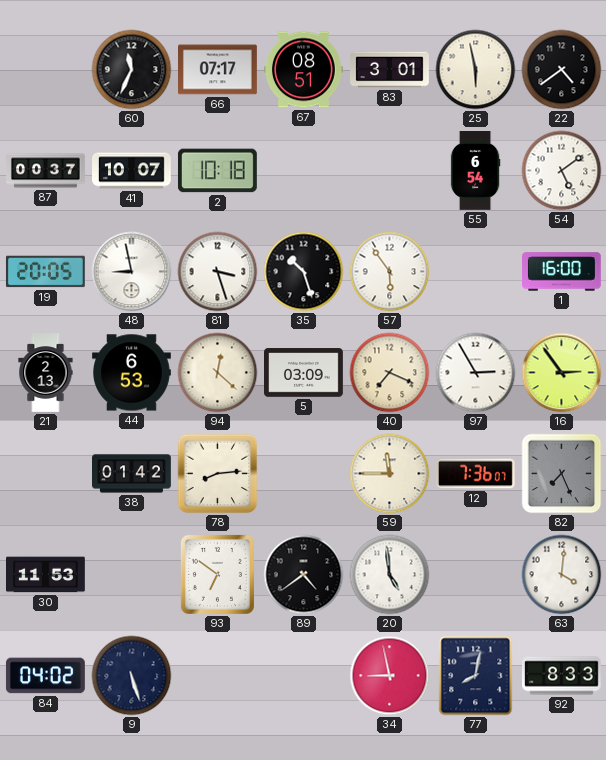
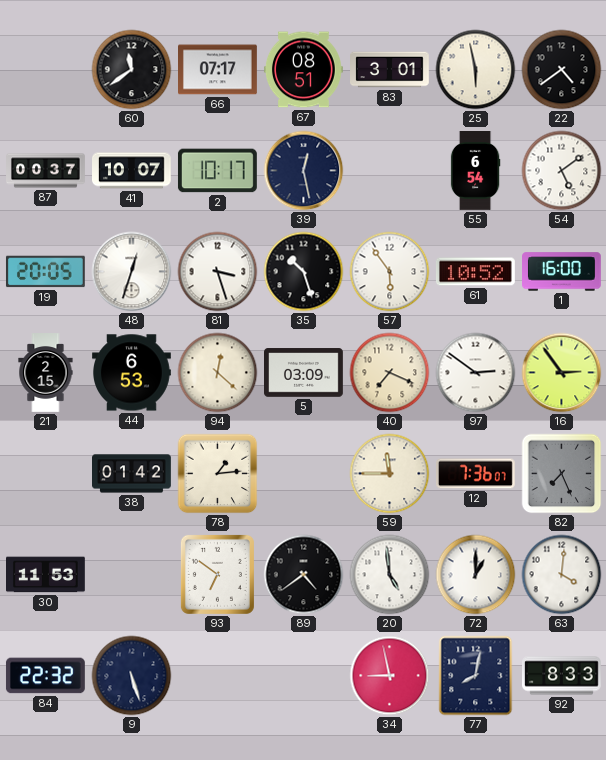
60: 11:34 -> 11:39 (132, 70)
2: 10:18 -> 10:17 (218, 171)
39: none -> 12:28 (304, 171)
48: 8:58 -> 12:33 (132, 272)
61: none -> 10:52 (475, 272)
21: 2:13 -> 2:15 (46, 373)
97: 2:55 -> 2:51 (476, 373)
78: 8:14 -> 1:14 (218, 474)
72: none -> 1:00 (476, 575)
84: 04:02 -> 22:32 (45, 676)
